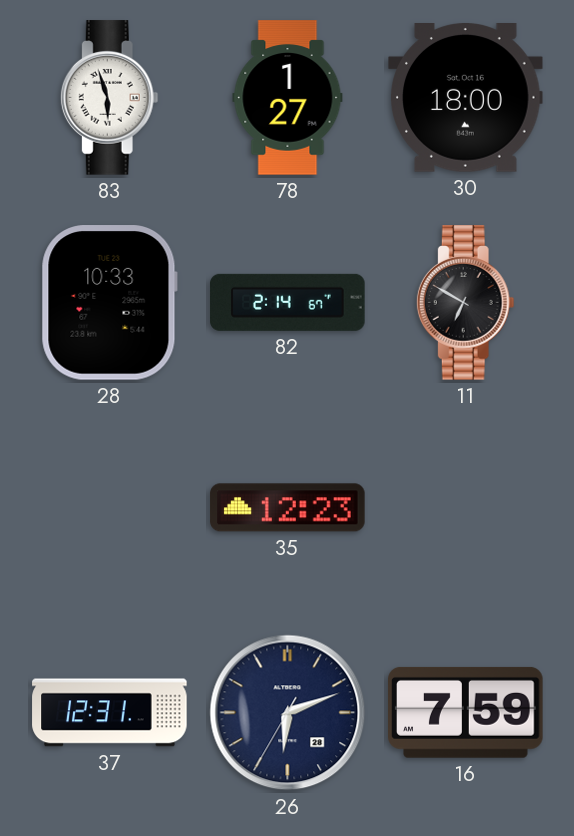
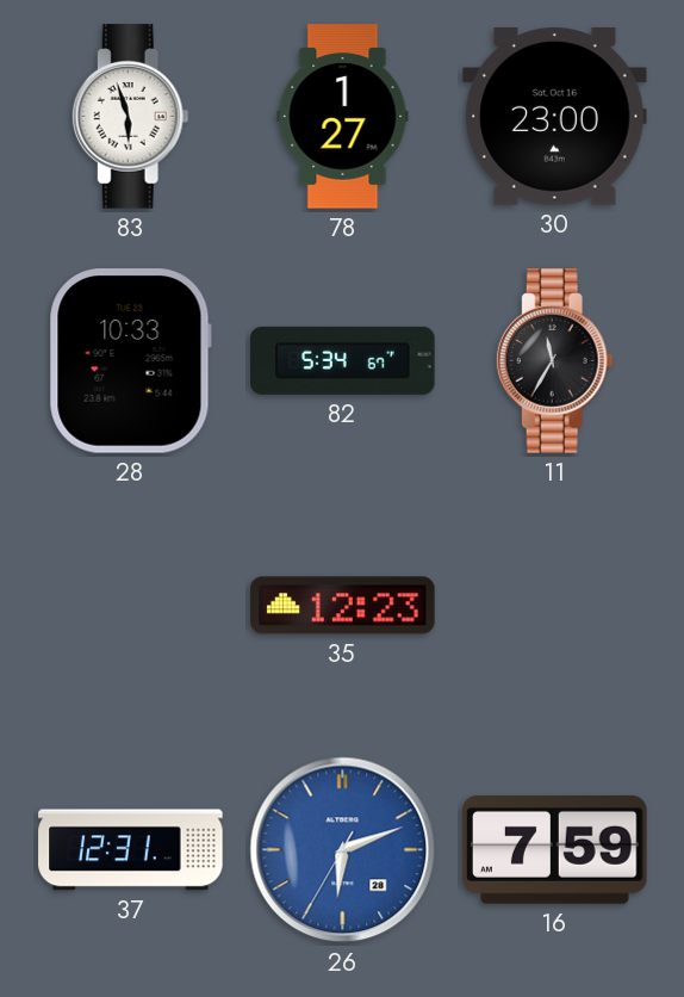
30: 18:00 -> 23:00 (555, 117)
82: 2:14 -> 5:34 (343, 360)
11: 6:50 -> 11:35 (554, 361)
26 dial: navy -> blue (343, 850)
